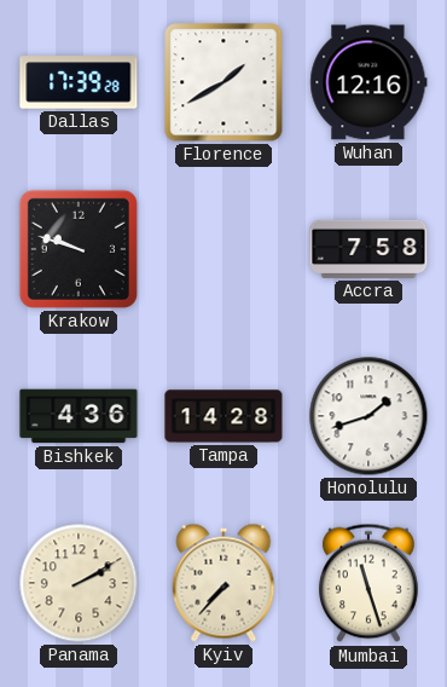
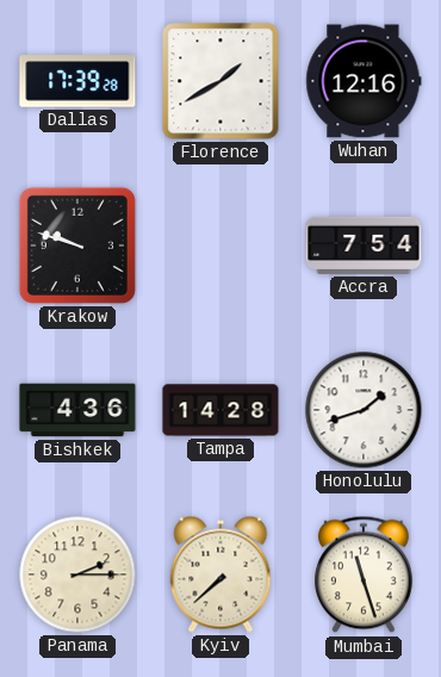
Accra: 7:58 -> 7:54 (364, 246)
Panama: 2:10 -> 2:15 (77, 574)
Kyiv: 7:37 -> 7:38 (220, 574)
